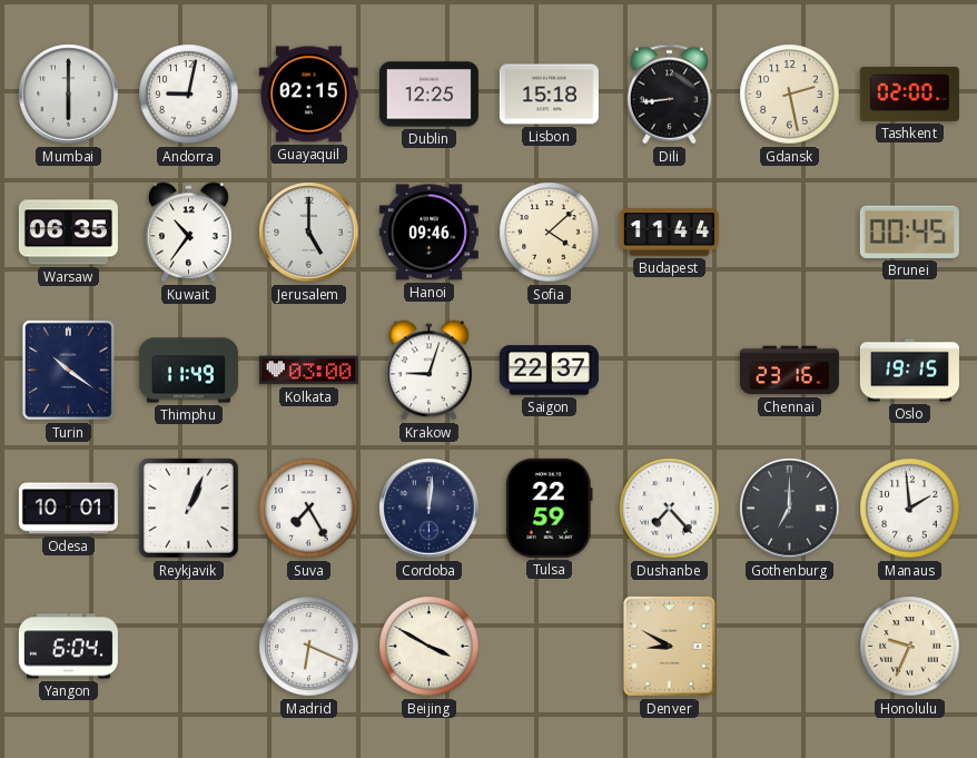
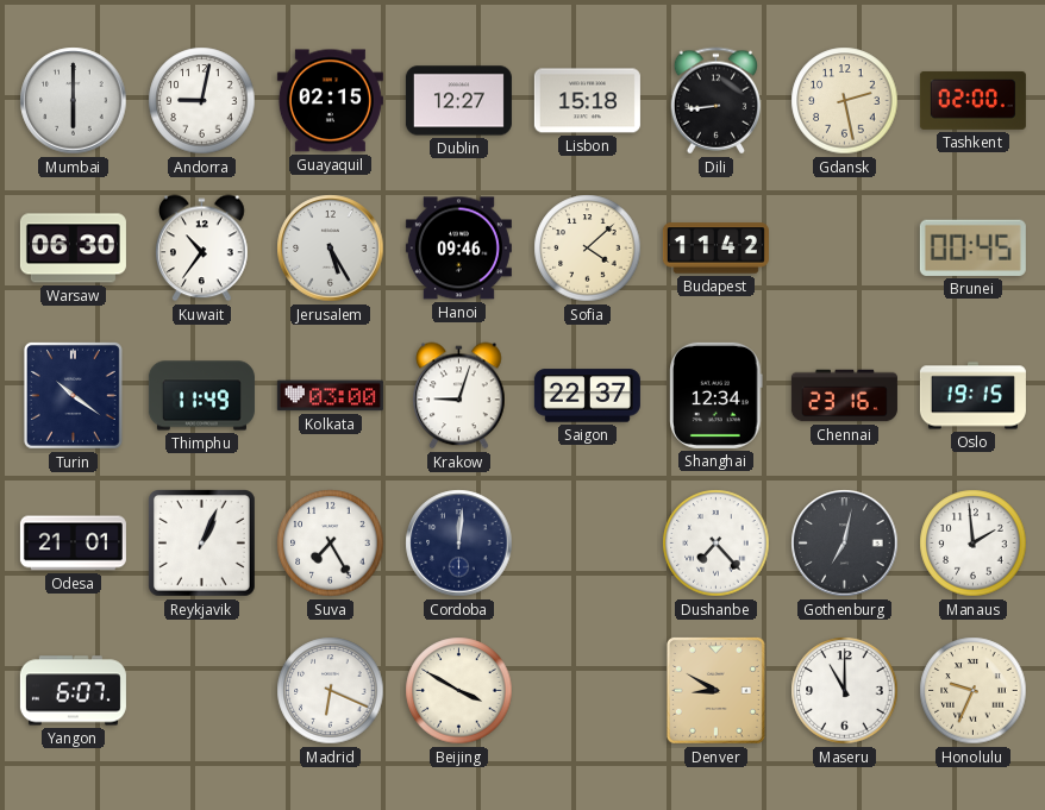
Dublin: 12:25 -> 12:27 (458, 101)
Warsaw: 06:35 -> 06:30 (73, 249)
Jerusalem: 5:00 -> 5:25 (331, 249)
Budapest: 11:44 -> 11:42 (715, 249)
Shanghai: none -> 12:34 (717, 395)
Odesa: 10:01 -> 21:01 (73, 544)
Tulsa: 22:59 -> none (550, 508)
Gothenburg: 7:00 -> 7:02 (845, 544)
Yangon: 6:04 -> 6:07 (73, 691)
Maseru: none -> 11:00 (845, 691)
